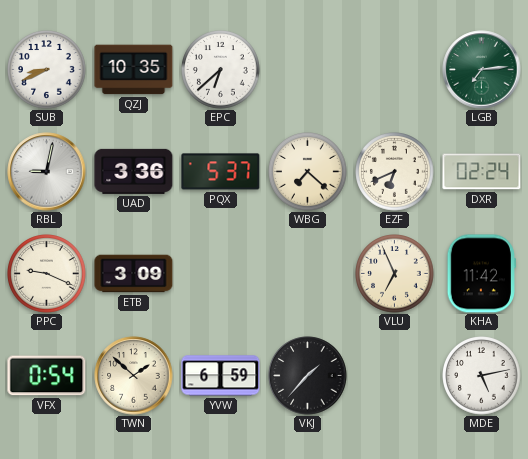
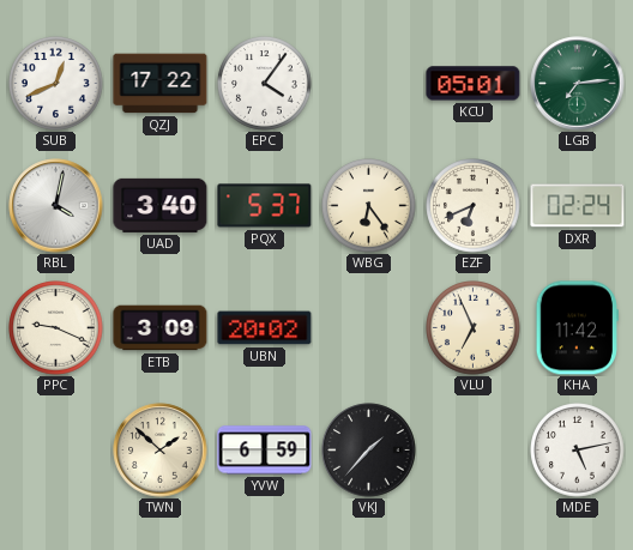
SUB: 8:41 -> 12:41 (56, 84)
QZJ: 10:35 -> 17:22 (161, 84)
EPC: 6:38 -> 4:06 (265, 84)
KCU: none -> 05:01 (474, 84)
RBL: 9:02 -> 4:02 (56, 206)
UAD: 3:36 -> 3:40 (161, 205)
WBG: 7:22 -> 6:24 (369, 206)
UBN: none -> 20:02 (265, 328)
VFX: 0:54 -> none (47, 376)
